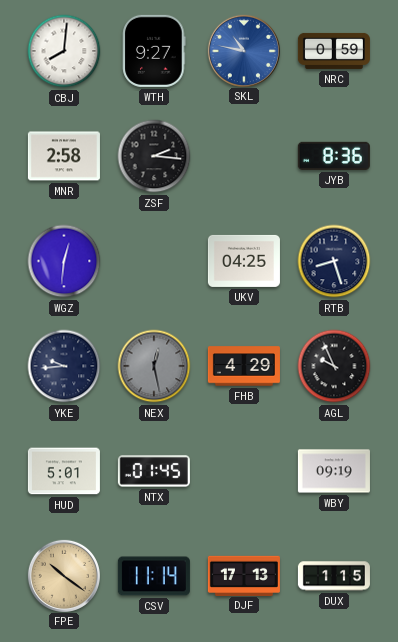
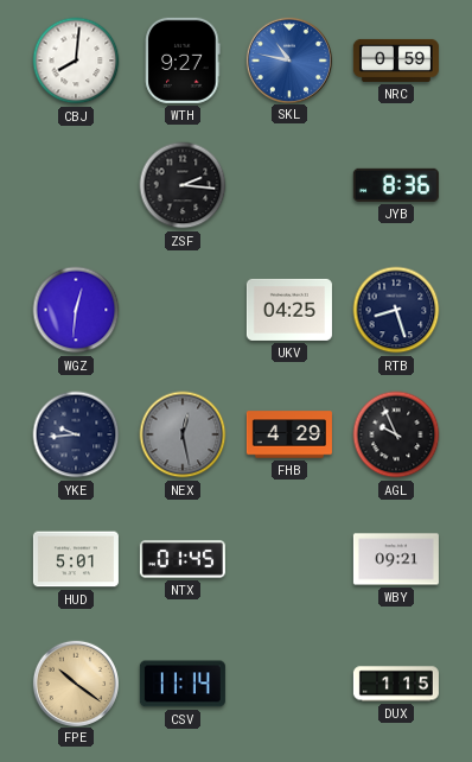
MNR: 2:58 -> none (64, 156)
WBY: 09:19 -> 09:21 (396, 559)
DJF: 17:13 -> none (244, 575)
